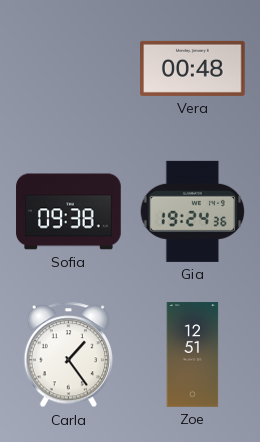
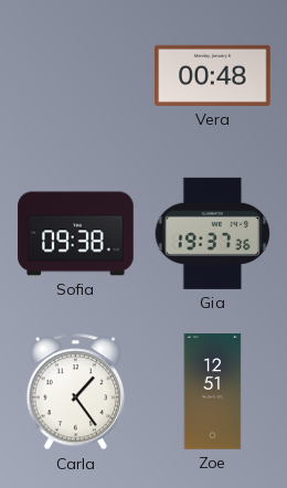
Gia: 19:24 -> 19:37 (213, 233)
